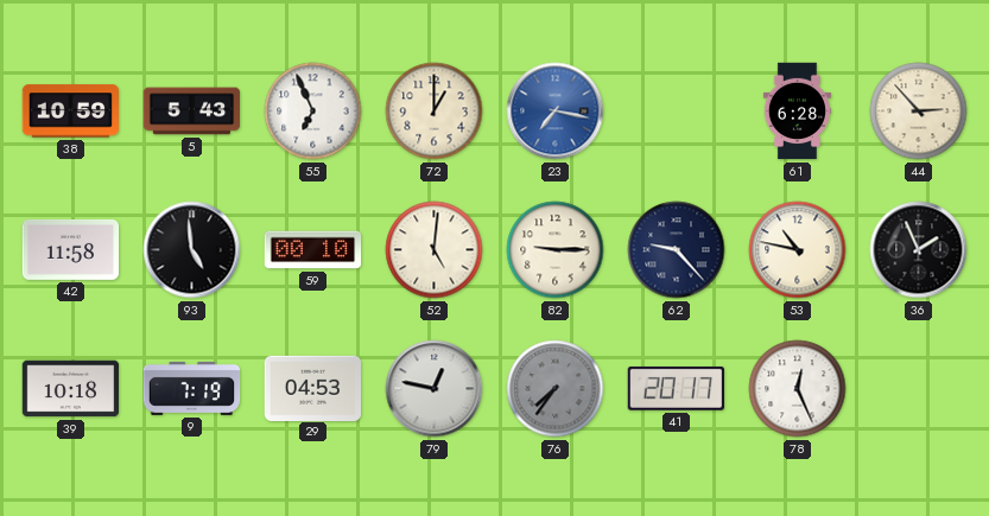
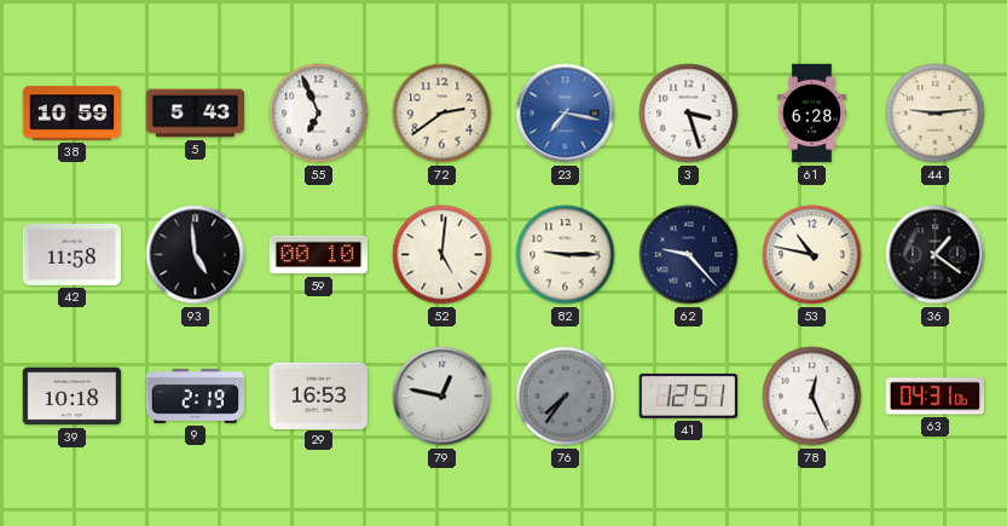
72: 1:00 -> 2:39 (442, 114)
3: none -> 3:27 (689, 114)
44: 2:53 -> 9:14 (936, 114)
36: 1:56 -> 1:21 (936, 255)
9: 7:19 -> 2:19 (196, 395)
29: 04:53 -> 16:53 (319, 395)
41: 20:17 -> 12:51 (688, 397)
63: none -> 04:31 (936, 397)
